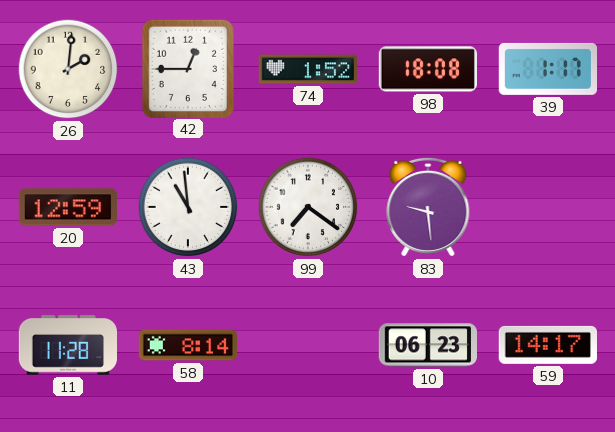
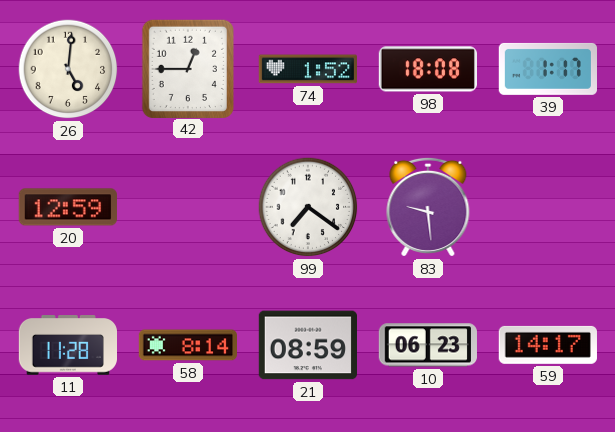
26: 2:01 -> 5:01 (68, 69)
43: 10:59 -> none (188, 207)
21: none -> 08:59 (307, 345)
